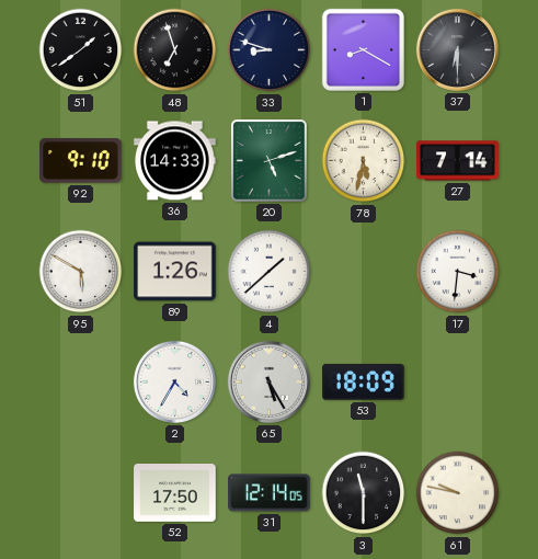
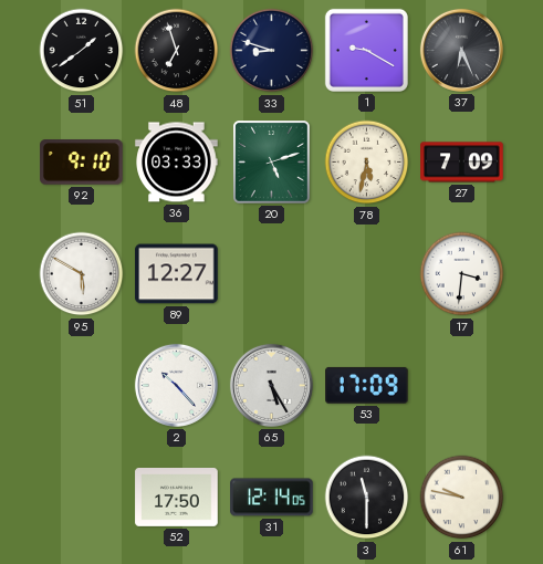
1: 8:20 -> 9:20 (366, 50)
37: 6:30 -> 6:26 (461, 50)
36: 14:33 -> 03:33 (177, 163)
27: 7:14 -> 7:09 (462, 163)
89: 1:26 -> 12:27 (177, 274)
4: 1:38 -> none (270, 272)
2: 4:35 -> 10:23 (176, 385)
53: 18:09 -> 17:09 (367, 385)
